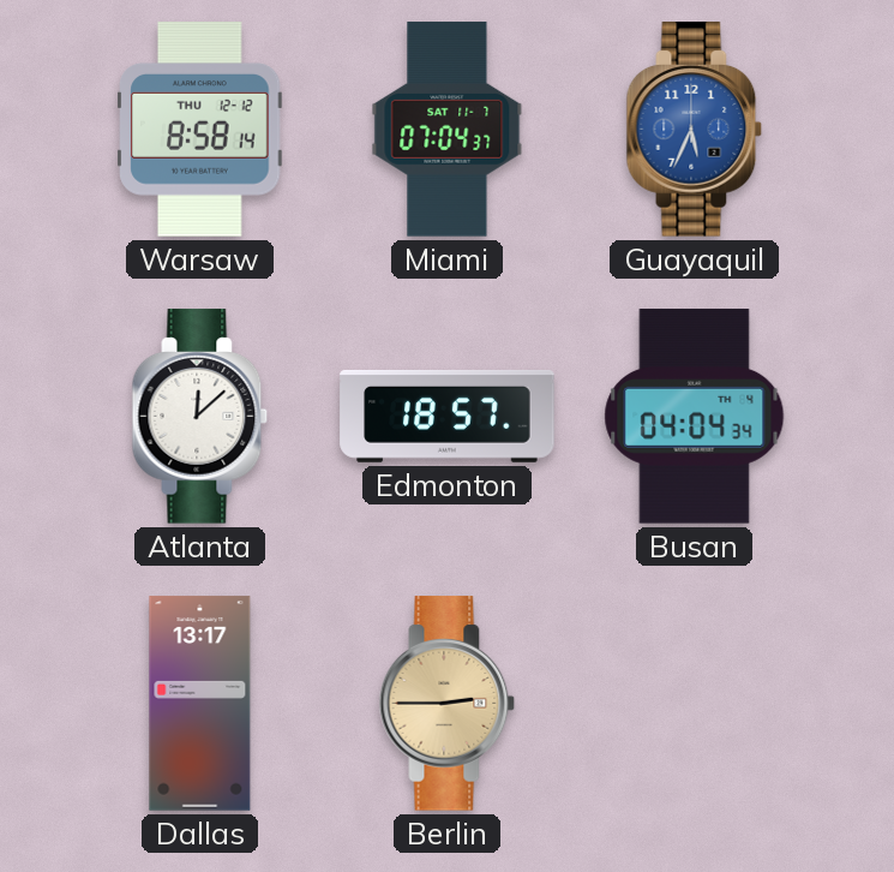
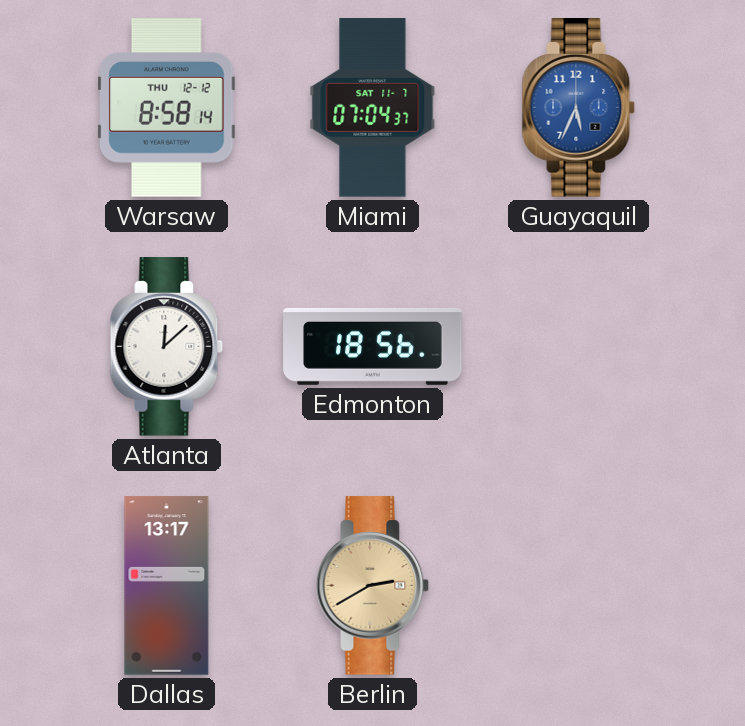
Edmonton: 18:57 -> 18:56 (373, 346)
Busan: 04:04 -> none (695, 417)
Berlin: 2:45 -> 2:40 (373, 586)
